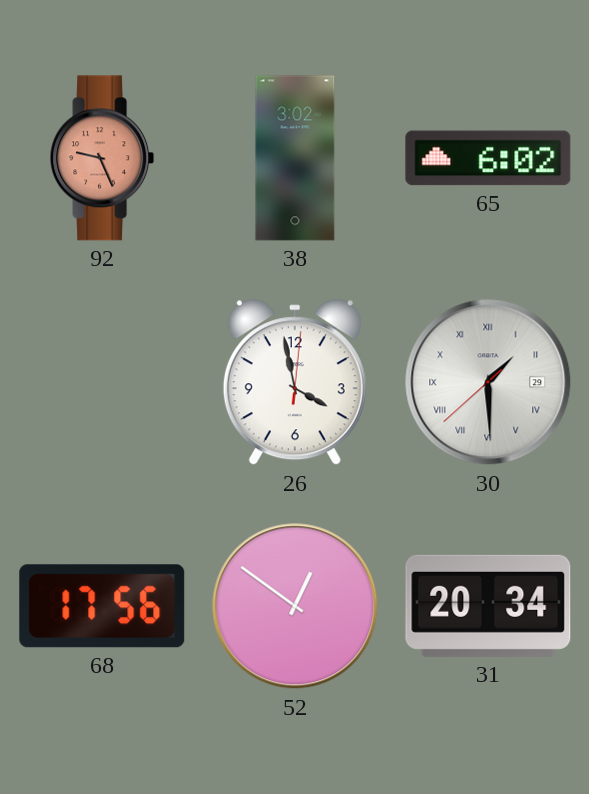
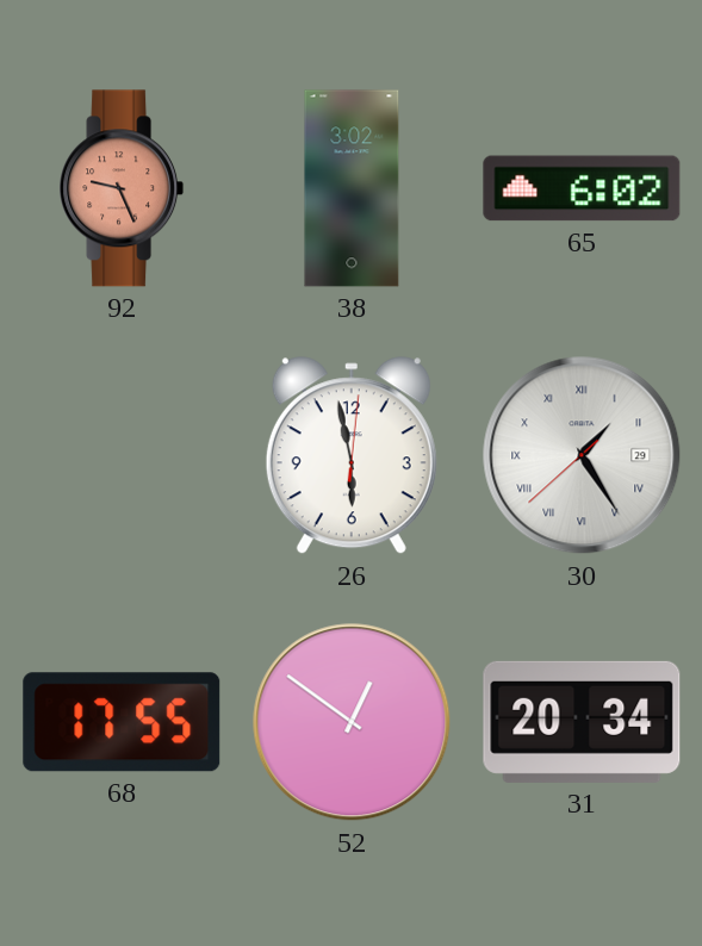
26: 3:58 -> 5:58 (352, 456)
30: 1:29 -> 1:24 (582, 455)
68: 17:56 -> 17:55 (122, 722)
